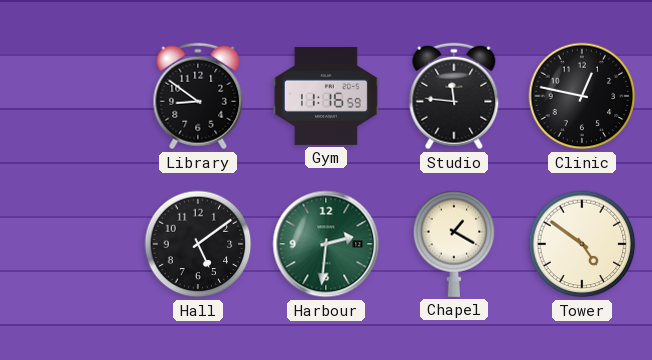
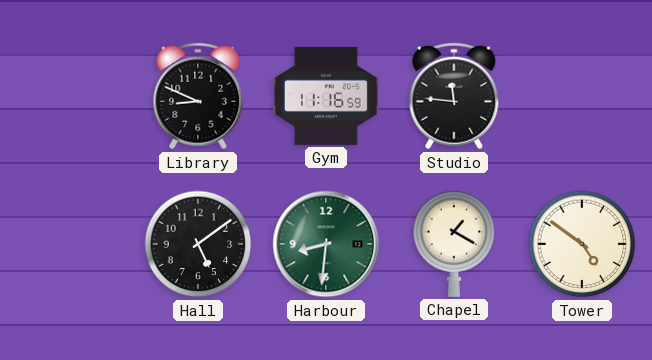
Library: 8:51 -> 8:49 (198, 96)
Clinic: 12:47 -> none (582, 96)
Harbour: 2:31 -> 8:31 (326, 244)
